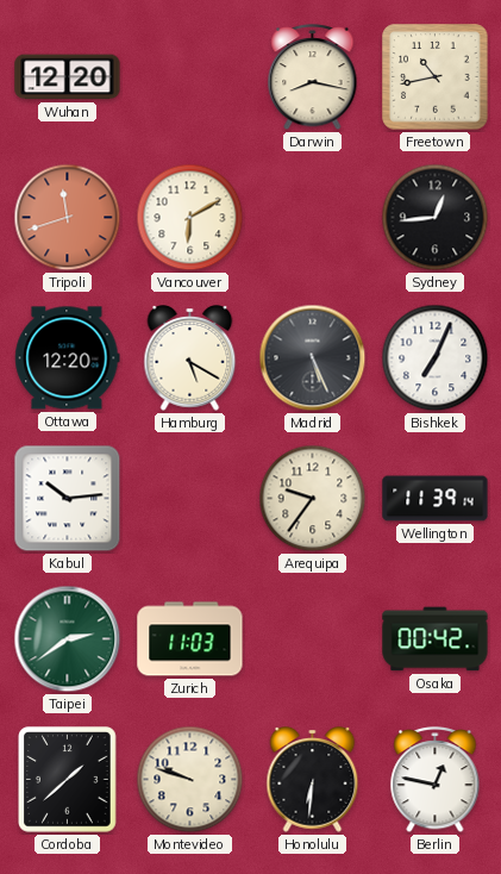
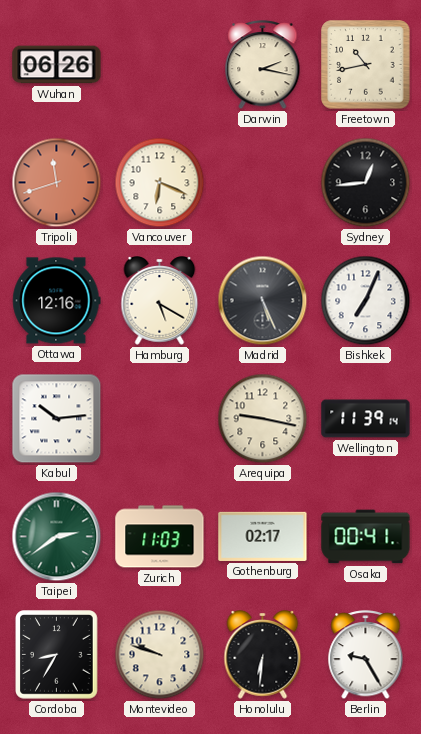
Wuhan: 12:20 -> 06:26 (57, 65)
Darwin: 8:17 -> 2:17 (263, 65)
Vancouver: 6:10 -> 6:19 (160, 183)
Ottawa: 12:20 -> 12:16 (57, 301)
Arequipa: 9:36 -> 9:17 (263, 419)
Gothenburg: none -> 02:17 (263, 536)
Osaka: 00:42 -> 00:41 (366, 537)
Cordoba: 1:38 -> 8:35 (57, 655)
Berlin: 12:47 -> 9:25 (366, 655)
